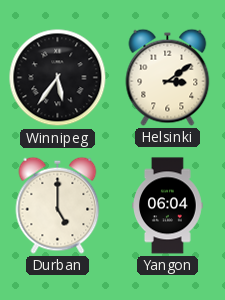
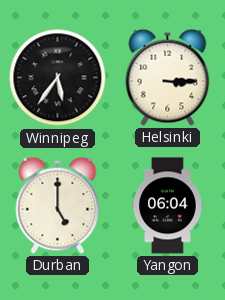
Helsinki: 3:09 -> 3:15 (168, 77)
